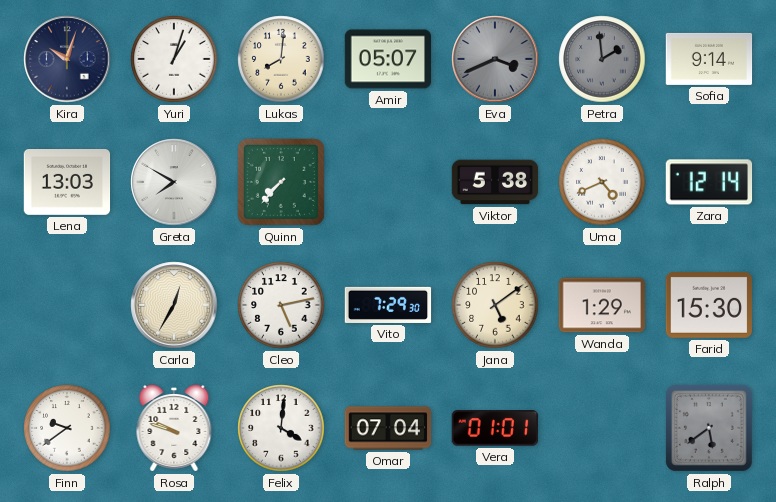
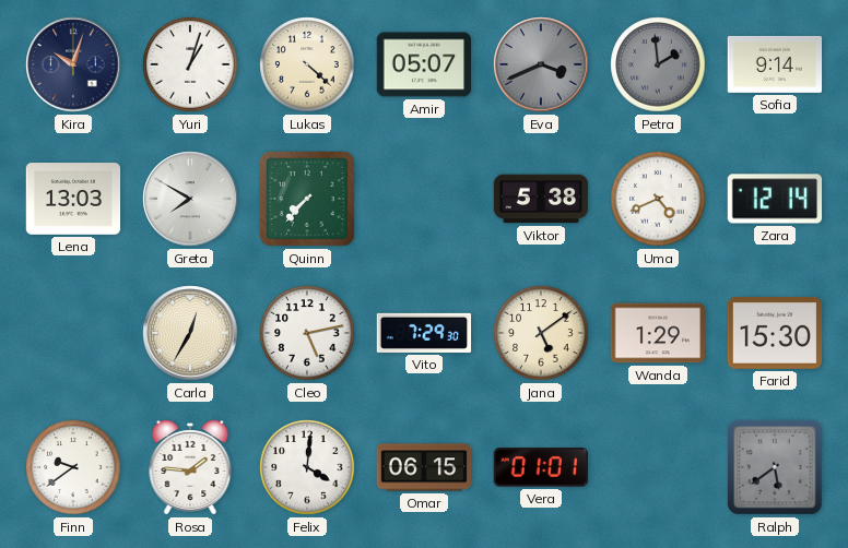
Lukas: 8:01 -> 4:22 (307, 64)
Rosa: 9:48 -> 1:46 (190, 468)
Omar: 07:04 -> 06:15 (424, 467)
